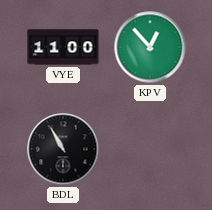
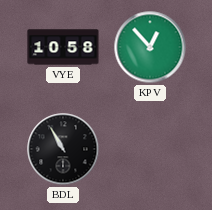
VYE: 11:00 -> 10:58 (63, 47)
